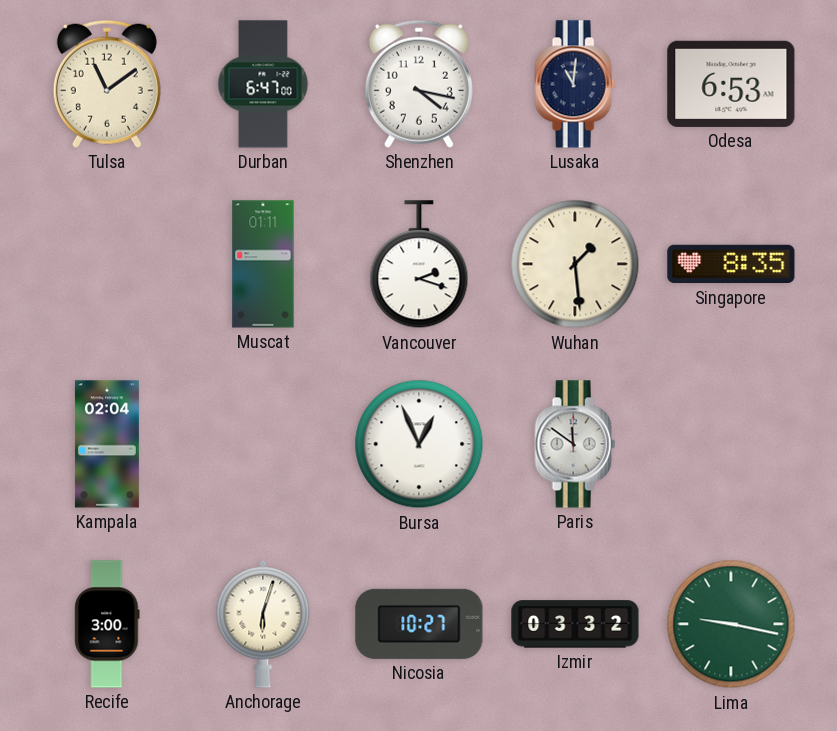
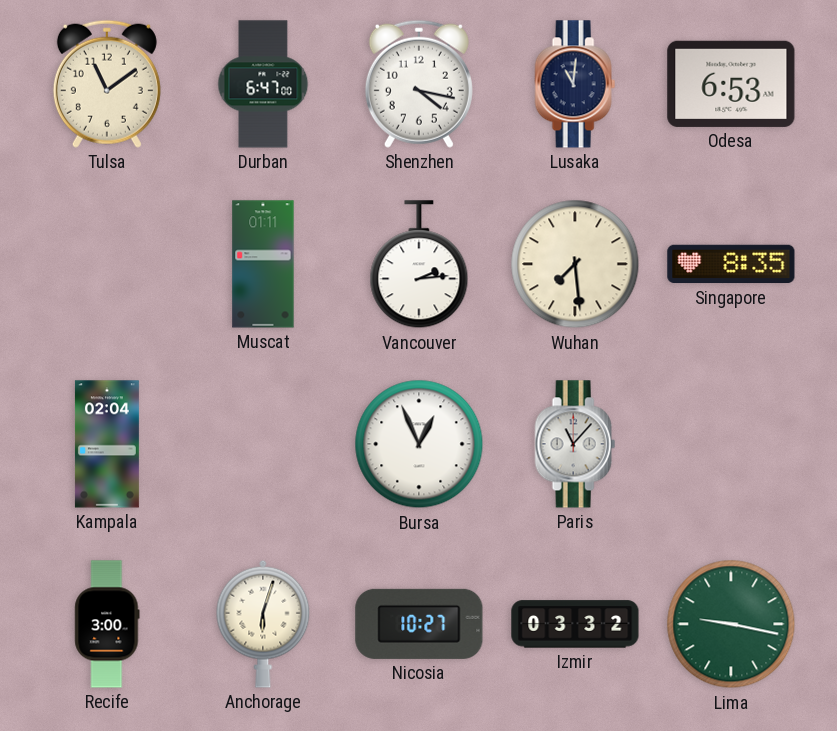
Vancouver: 2:18 -> 2:14 (419, 265)
Wuhan: 1:29 -> 7:29 (575, 264)
Paris: 11:51 -> 11:07 (575, 444)
